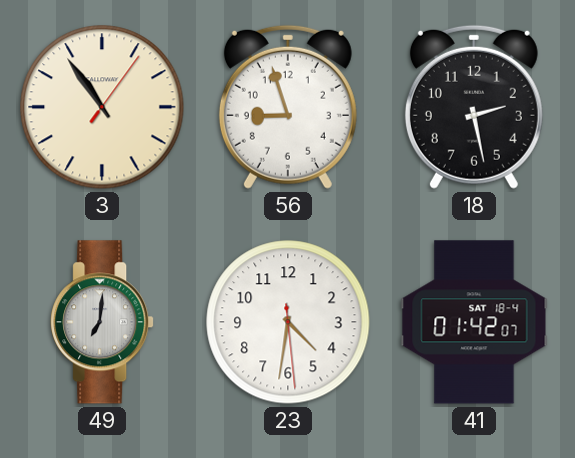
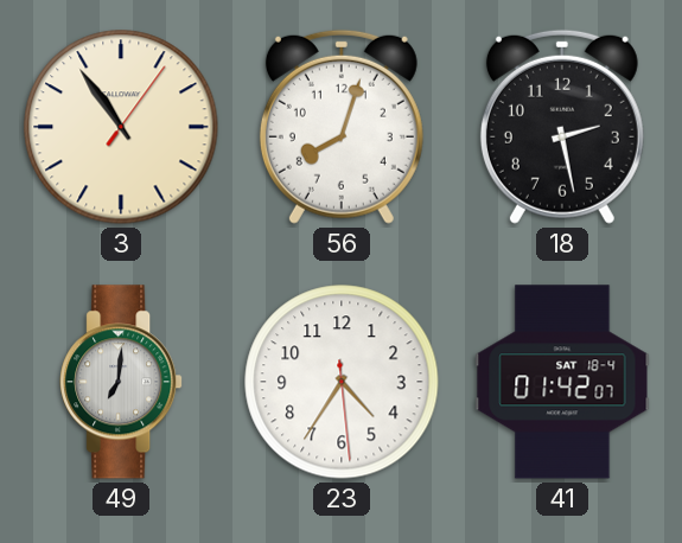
56: 8:57 -> 8:03 (342, 127)
23: 4:31 -> 4:35 (342, 382)
